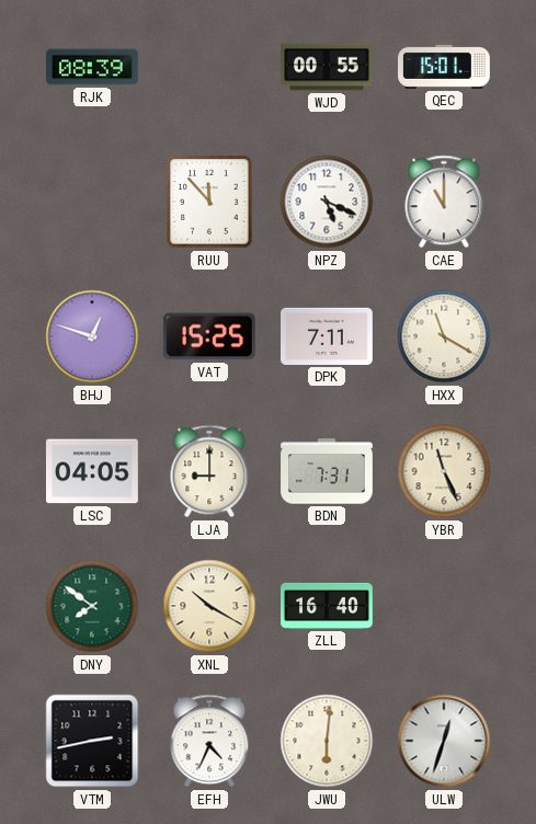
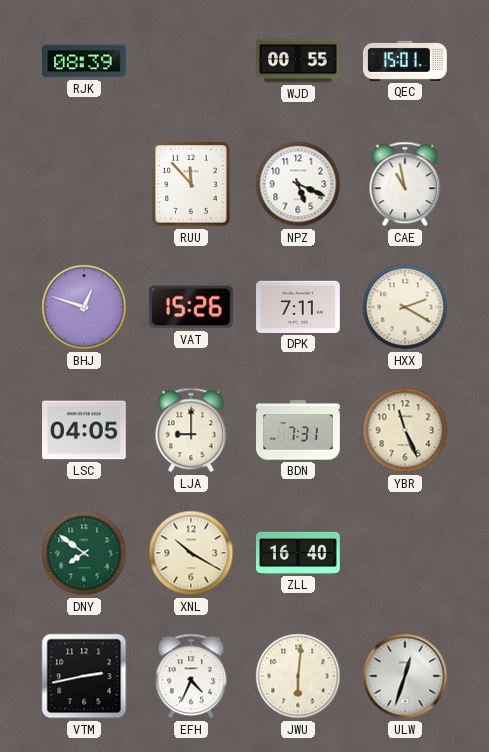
CAE: 11:00 -> 10:58 (405, 184)
VAT: 15:25 -> 15:26 (191, 307)
HXX: 11:20 -> 2:20 (405, 307)
